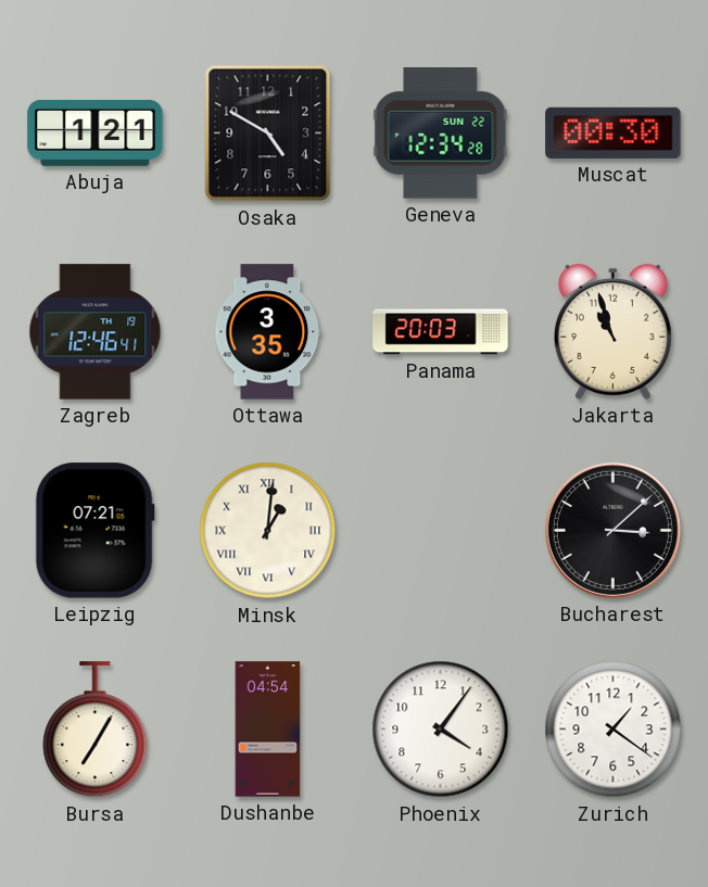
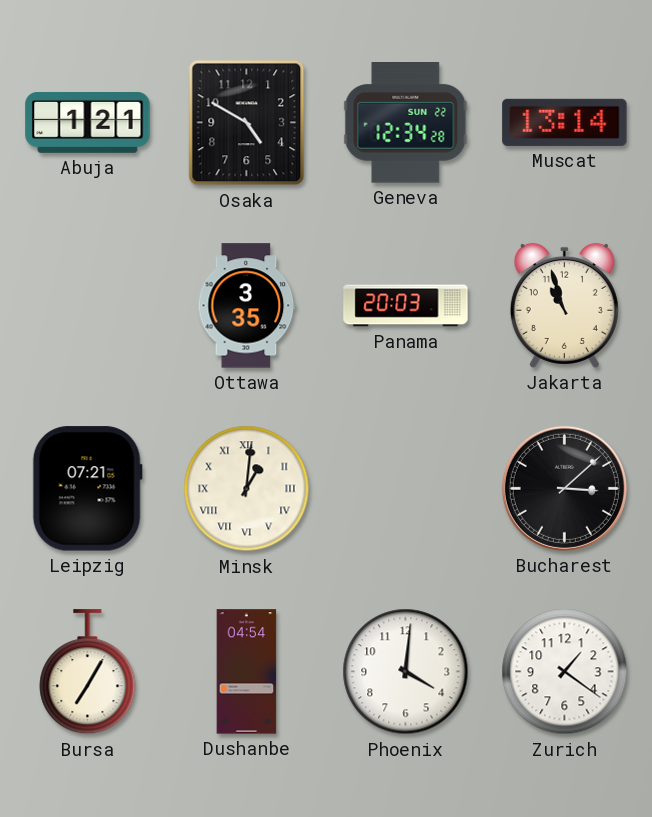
Muscat: 00:30 -> 13:14 (565, 122)
Zagreb: 12:46 -> none (96, 332)
Phoenix: 4:06 -> 4:01 (406, 672)
